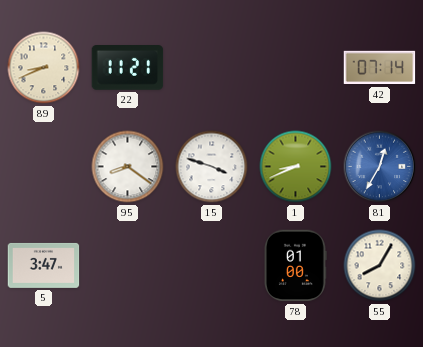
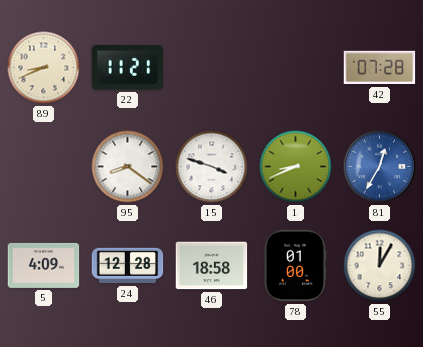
42: 07:14 -> 07:28 (380, 68)
5: 3:47 -> 4:09 (44, 265)
24: none -> 12:28 (128, 266)
46: none -> 18:58 (212, 266)
55: 8:05 -> 12:05 (380, 266)
